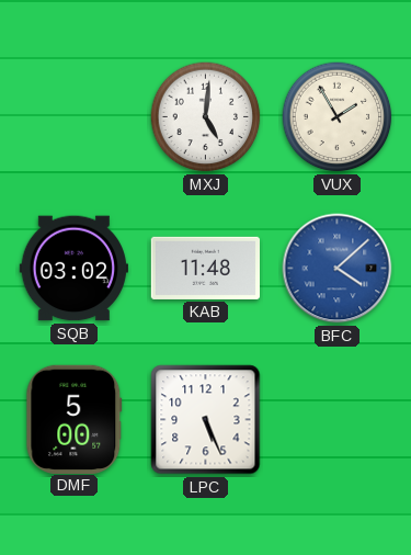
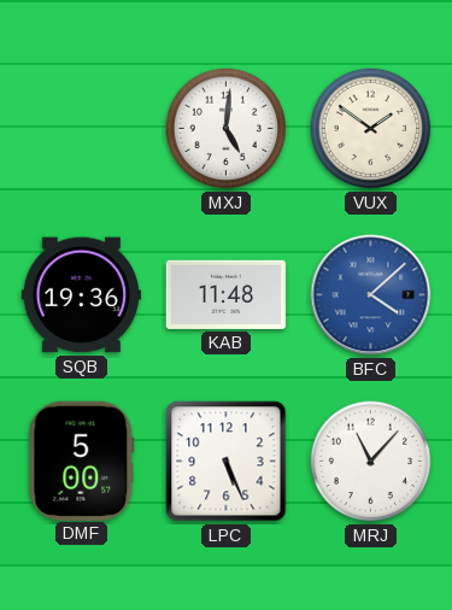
VUX: 1:55 -> 1:51 (371, 129)
SQB: 03:02 -> 19:36 (81, 295)
MRJ: none -> 11:07 (371, 462)
